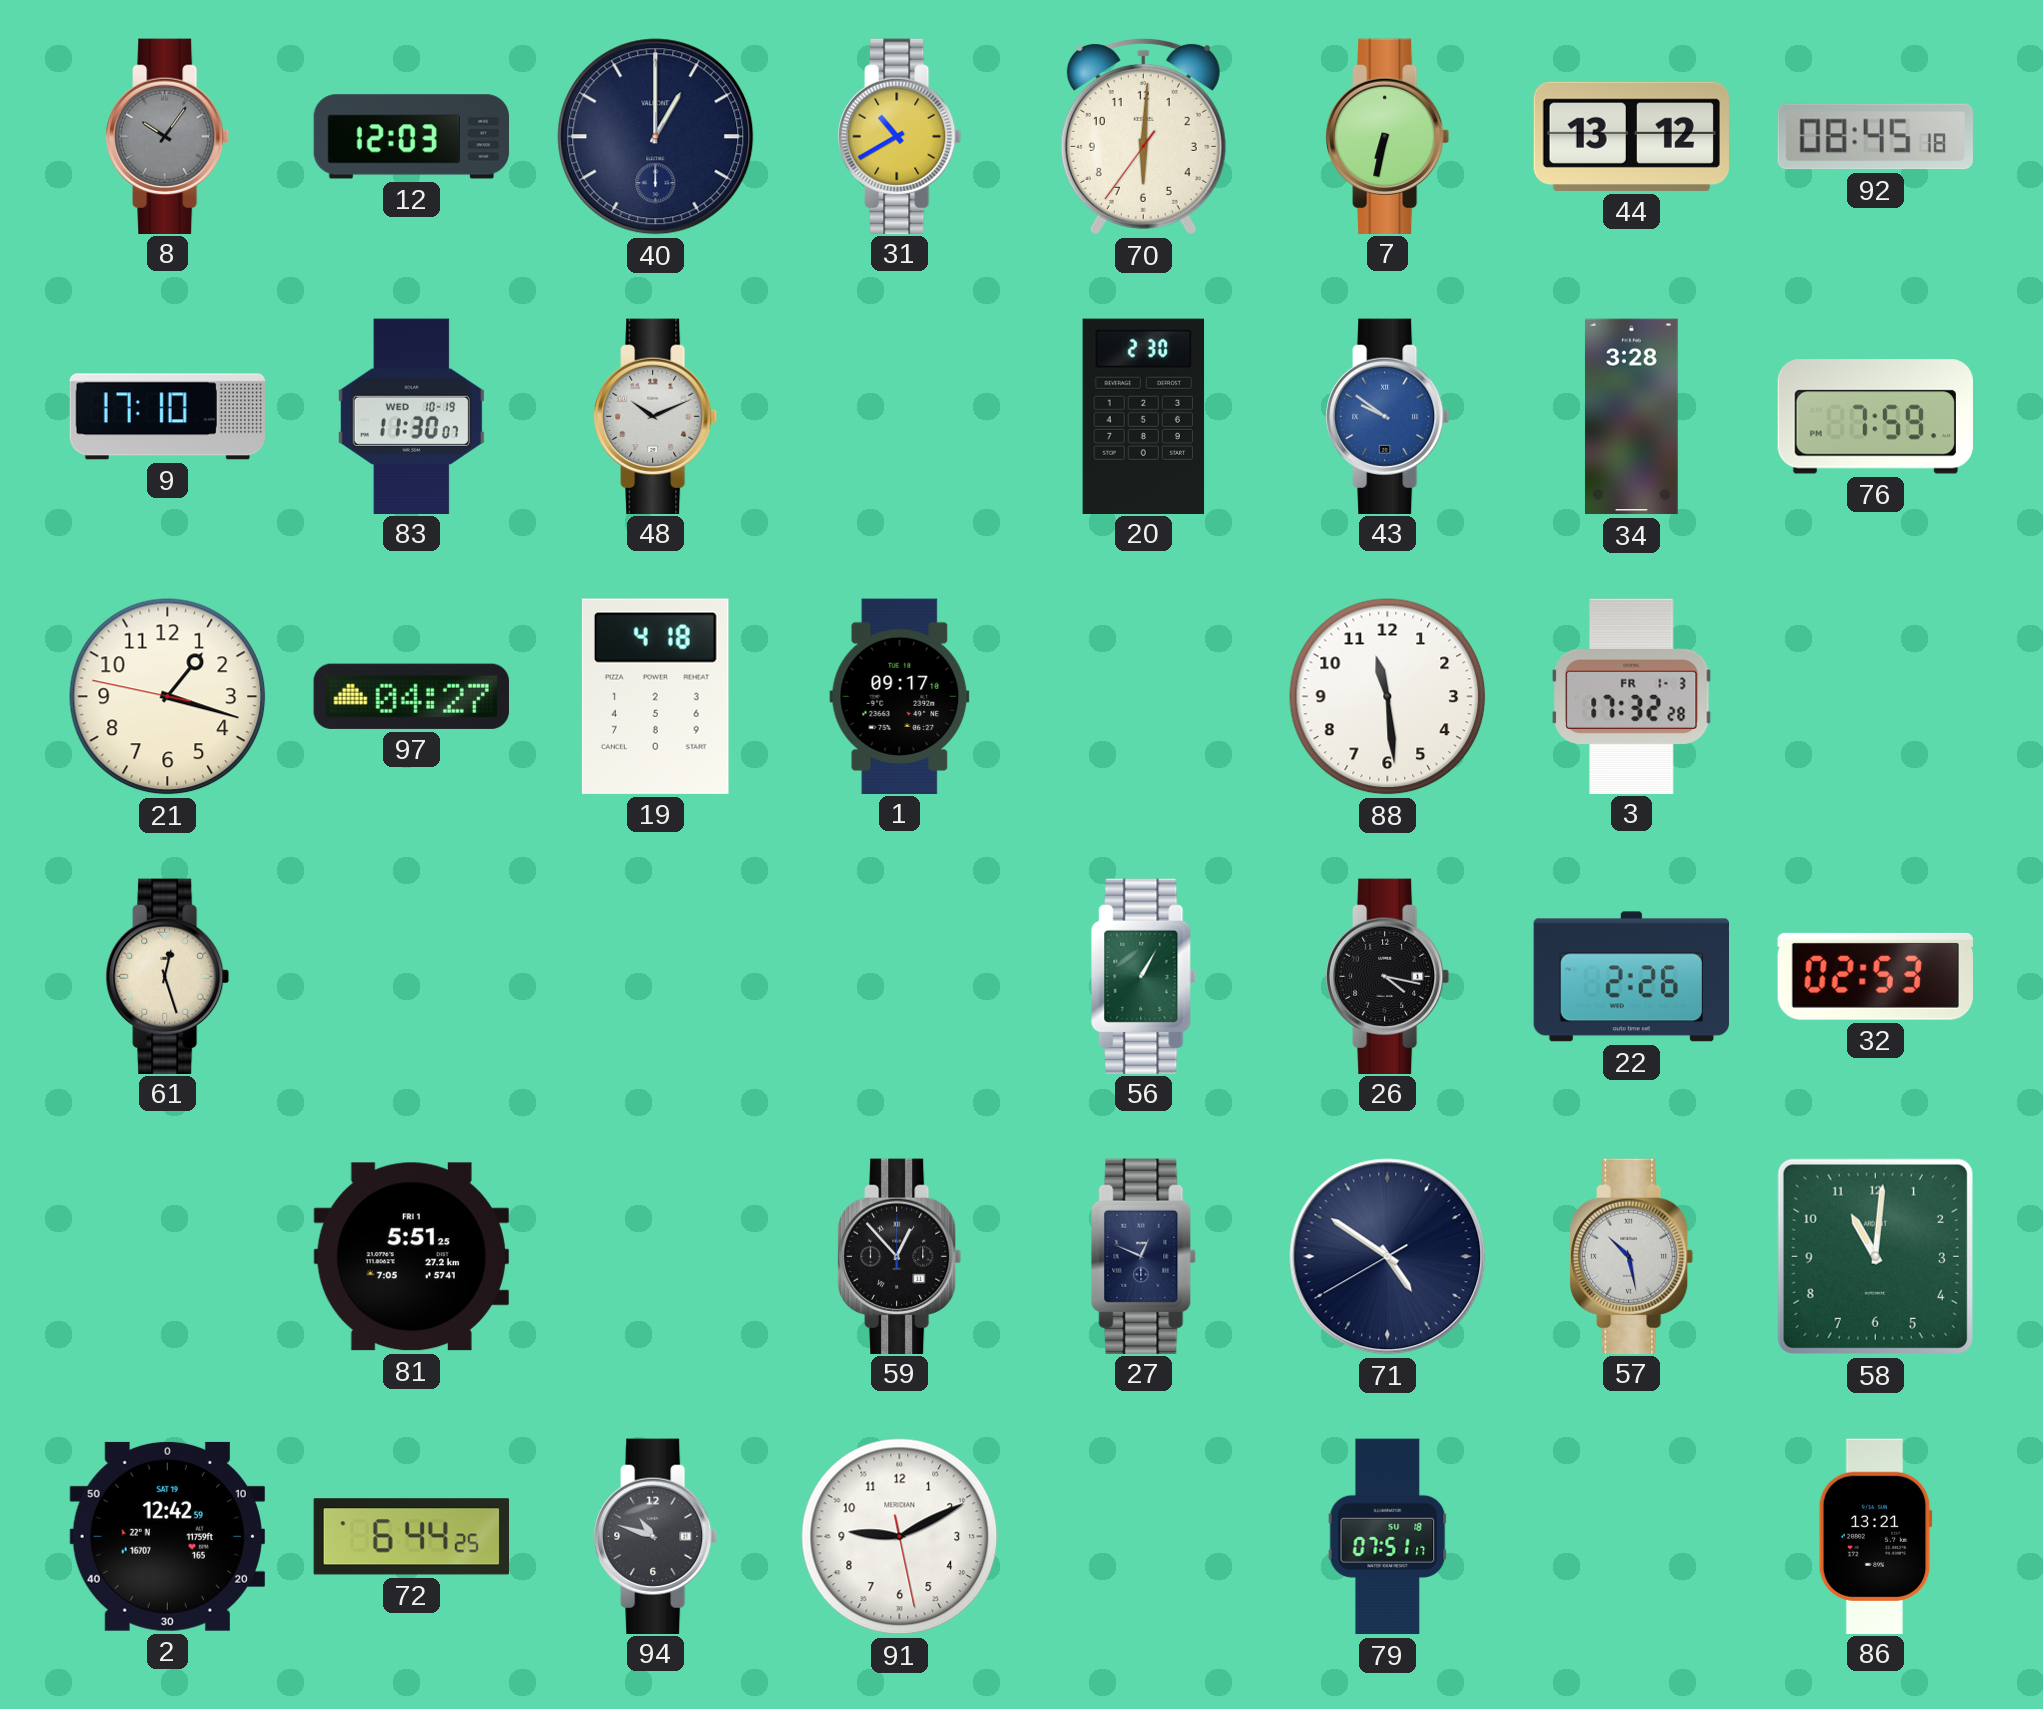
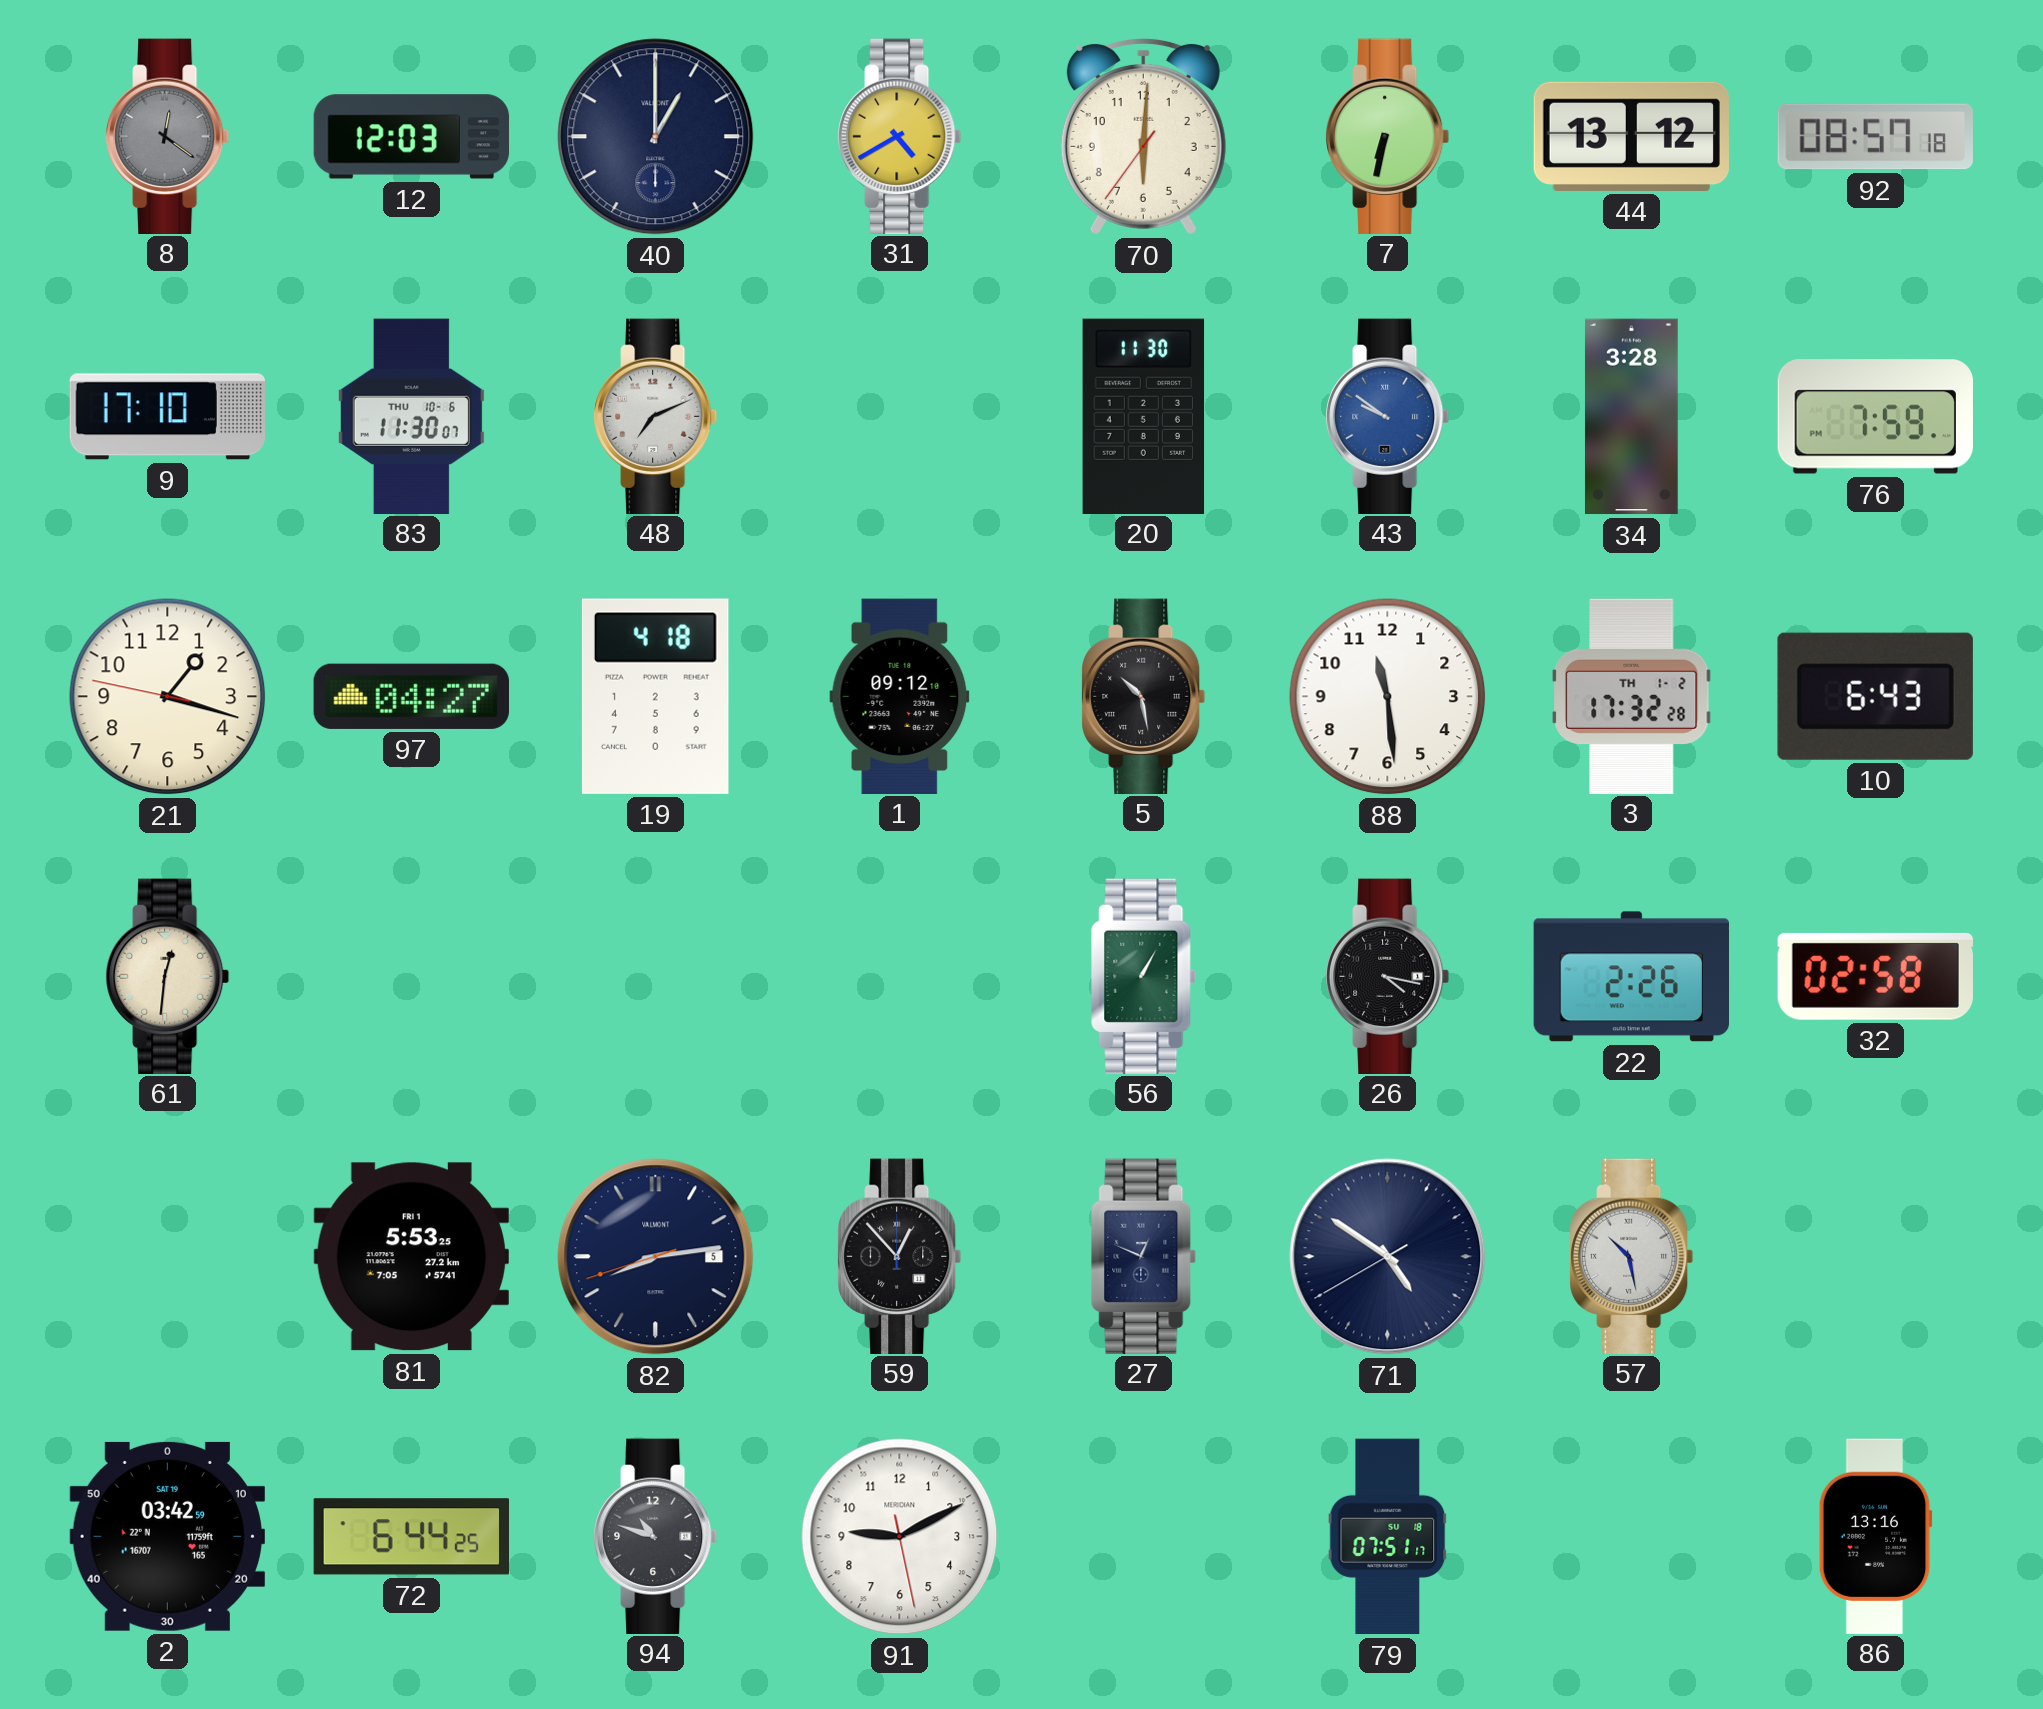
8: 10:06 -> 12:21 (168, 136)
31: 10:40 -> 4:40 (900, 136)
92: 08:45 -> 08:57 (1875, 137)
83 date: WED 10-19 -> THU 10-6 (411, 416)
48: 10:11 -> 7:11 (656, 416)
20: 2:30 -> 11:30 (1144, 416)
1: 09:17 -> 09:12 (900, 696)
5: none -> 10:28 (1144, 696)
3 date: FR 1-3 -> TH 1-2 (1632, 696)
10: none -> 6:43 (1875, 696)
61: 12:27 -> 12:31 (168, 976)
32: 02:53 -> 02:58 (1875, 976)
81: 5:51 -> 5:53 (411, 1257)
82: none -> 8:13 (656, 1257)
58: 11:01 -> none (1875, 1256)
2: 12:42 -> 03:42 (167, 1536)
86: 13:21 -> 13:16 (1875, 1536)
